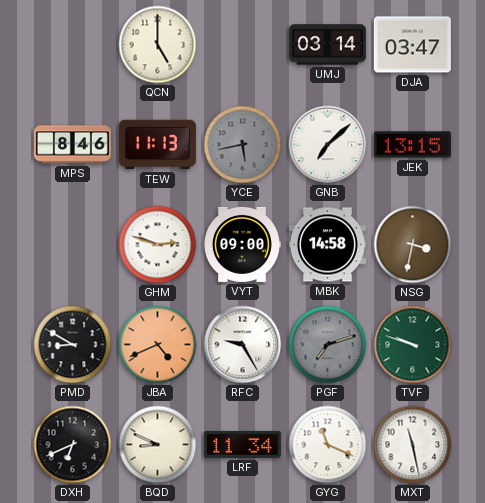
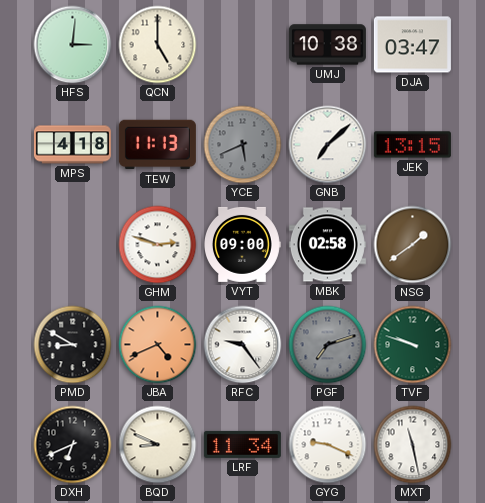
HFS: none -> 3:01 (73, 45)
UMJ: 03:14 -> 10:38 (327, 45)
MPS: 8:46 -> 4:18 (72, 145)
YCE: 5:43 -> 5:41 (243, 145)
MBK: 14:58 -> 02:58 (327, 245)
NSG: 3:32 -> 1:39 (413, 245)
RFC: 9:25 -> 9:24 (243, 345)
GYG: 11:19 -> 9:19 (328, 445)
